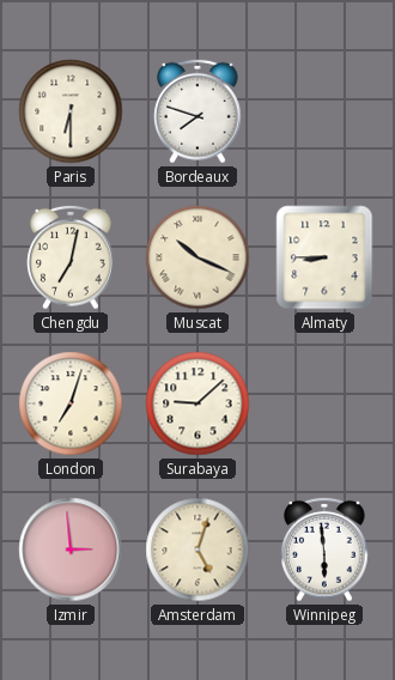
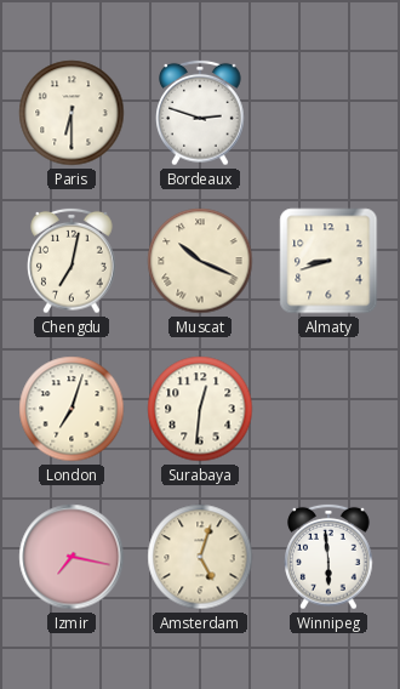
Bordeaux: 7:48 -> 2:48 (200, 113)
Almaty: 8:45 -> 8:42 (328, 261)
Surabaya: 9:08 -> 12:31 (200, 409)
Izmir: 2:59 -> 7:17 (72, 557)
